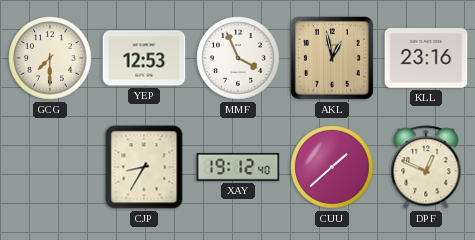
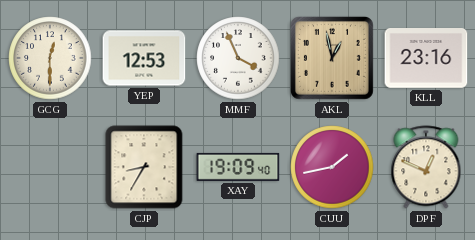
GCG: 7:30 -> 12:30 (50, 58)
XAY: 19:12 -> 19:09 (238, 167)
CUU: 1:38 -> 1:43 (332, 167)
